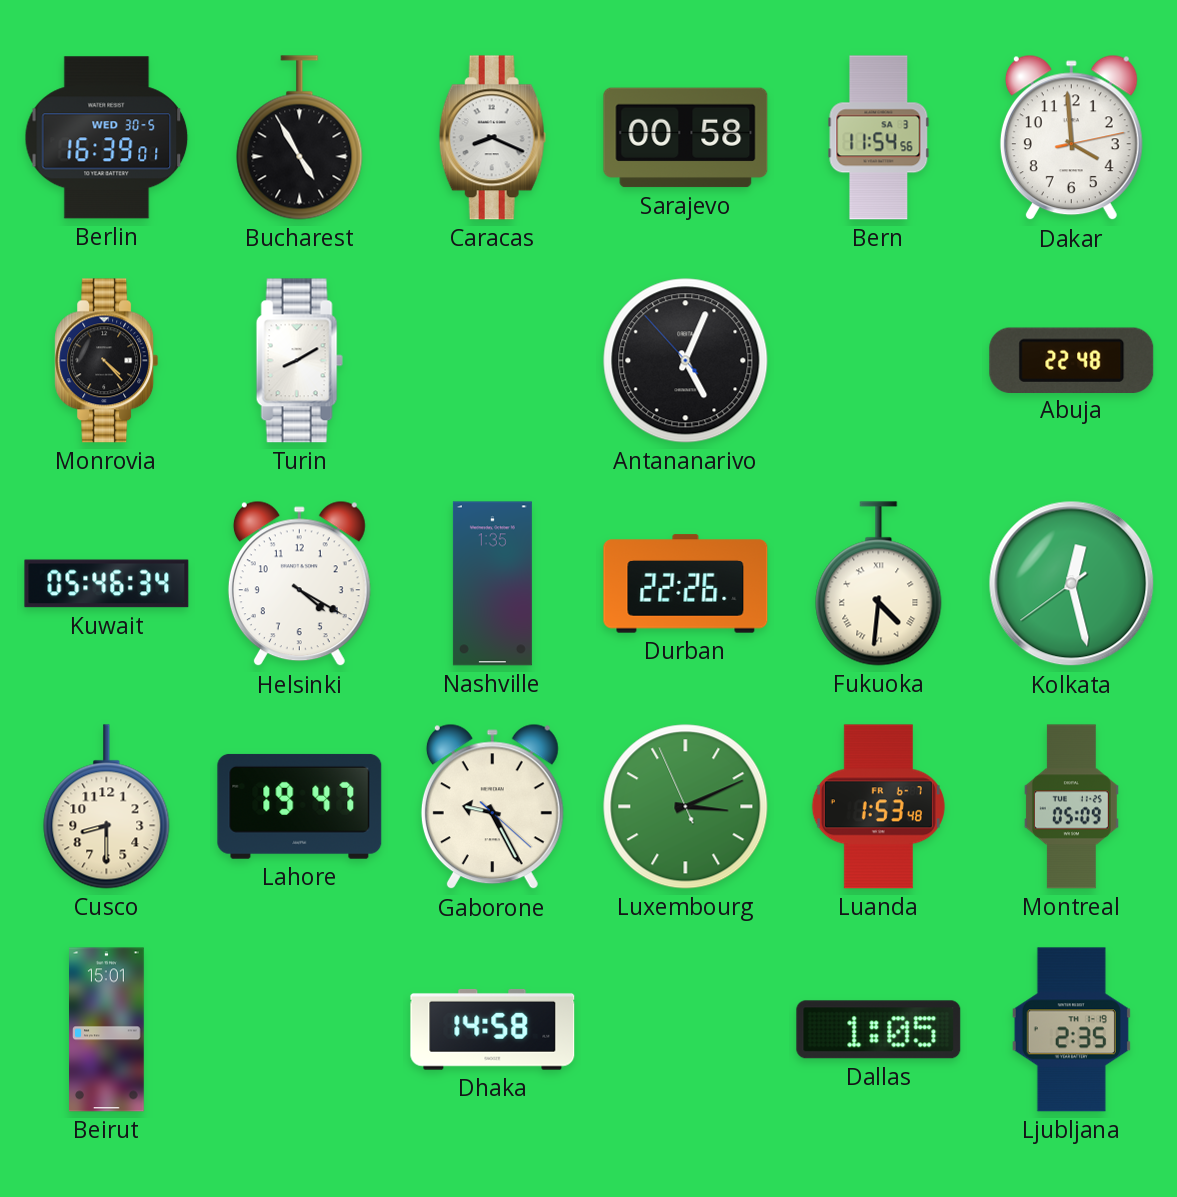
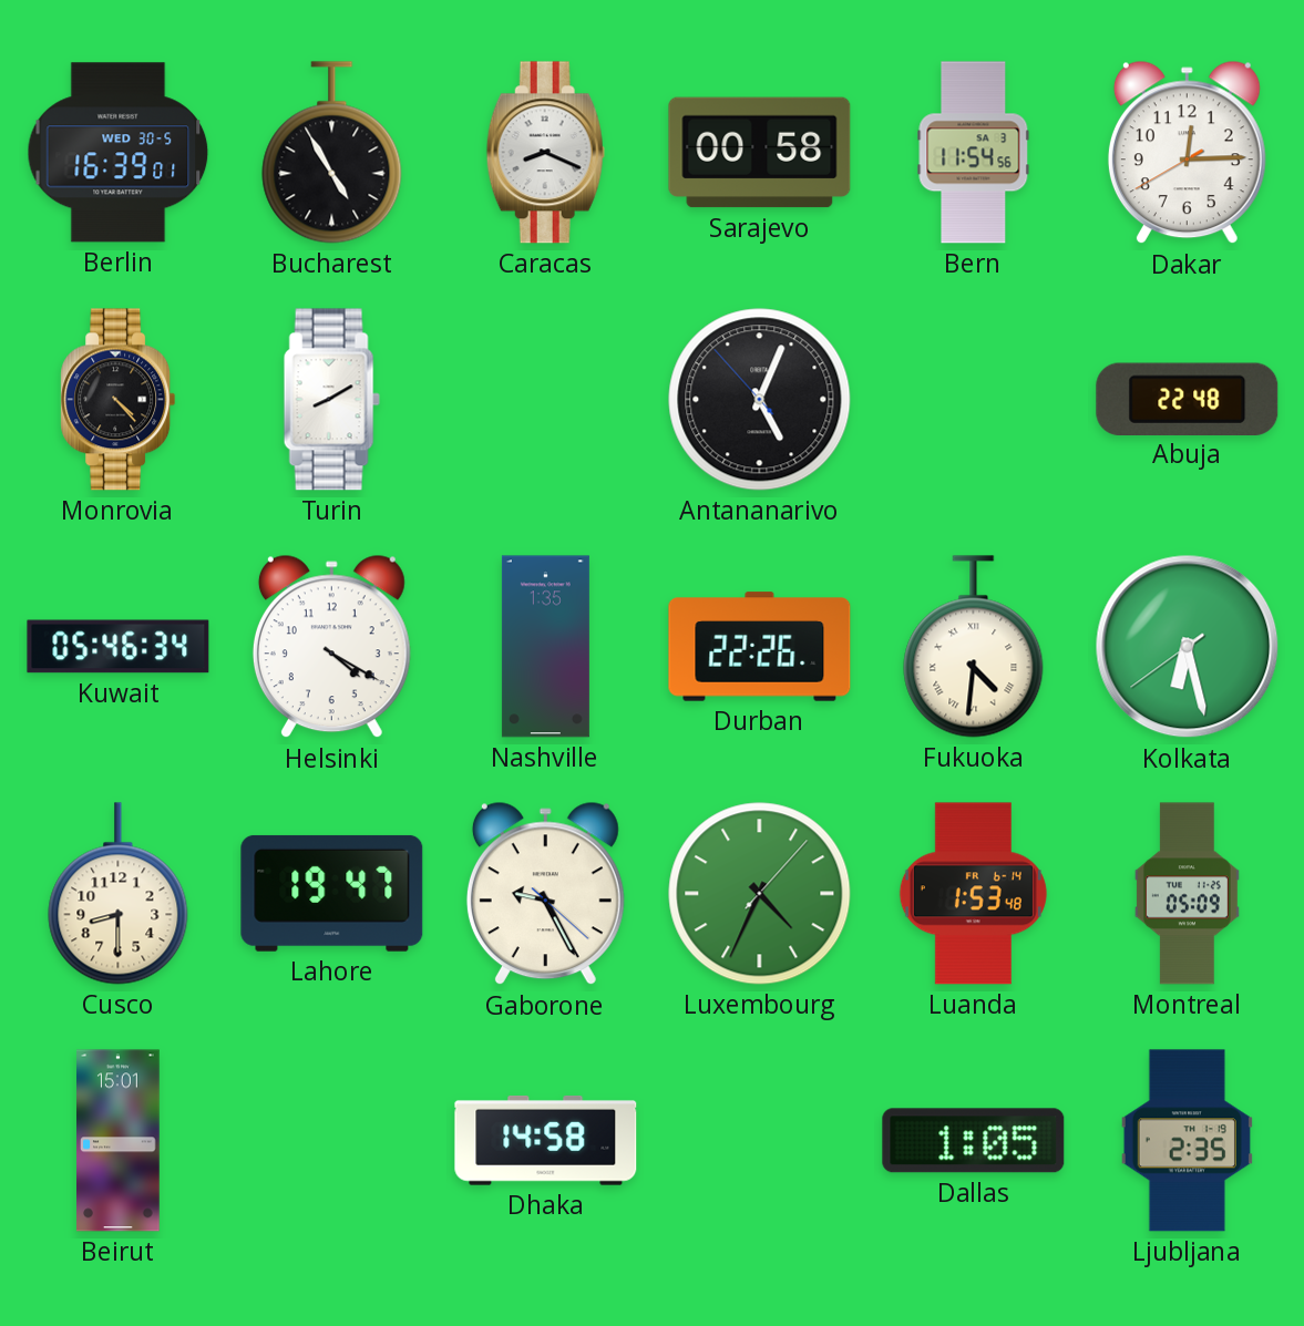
Dakar: 3:59 -> 12:14 (1187, 153)
Kolkata: 12:27 -> 6:27 (1188, 647)
Luxembourg: 3:10 -> 4:34 (760, 894)
Luanda date: FR 6-7 -> FR 6-14 (973, 894)
